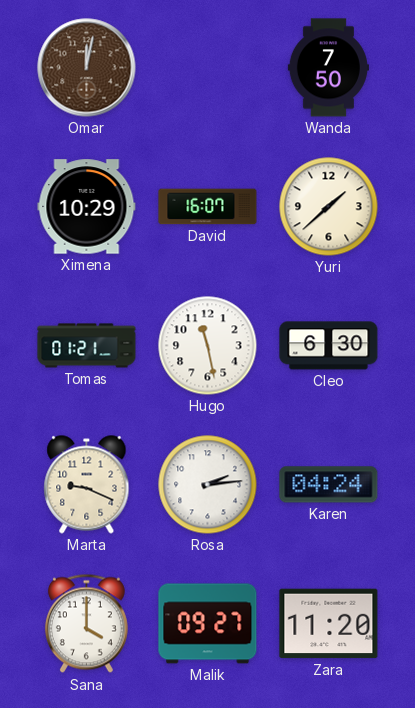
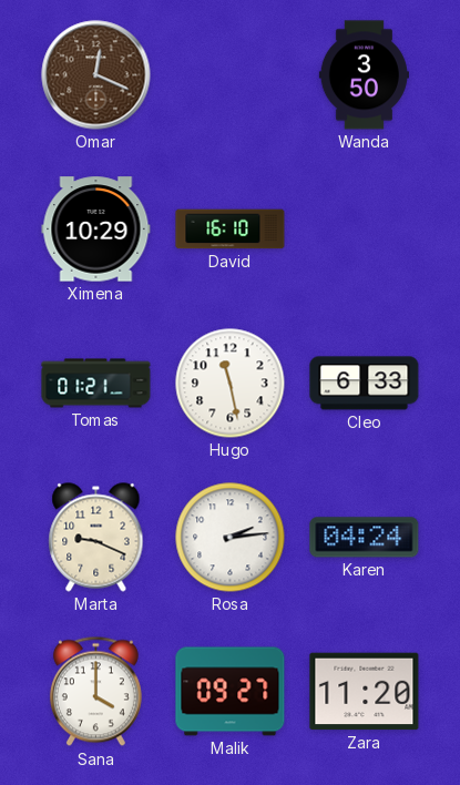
Omar: 12:02 -> 12:19 (96, 75)
Wanda: 7:50 -> 3:50 (364, 75)
David: 16:07 -> 16:10 (231, 230)
Yuri: 1:38 -> none (329, 207)
Cleo: 6:30 -> 6:33 (365, 384)
